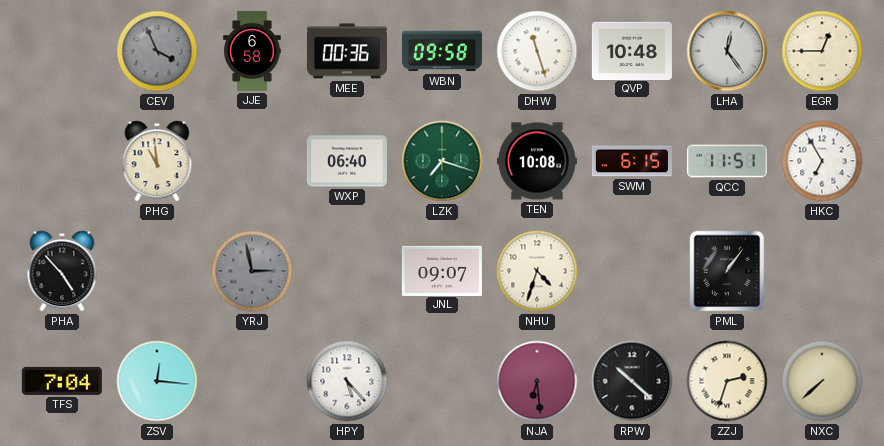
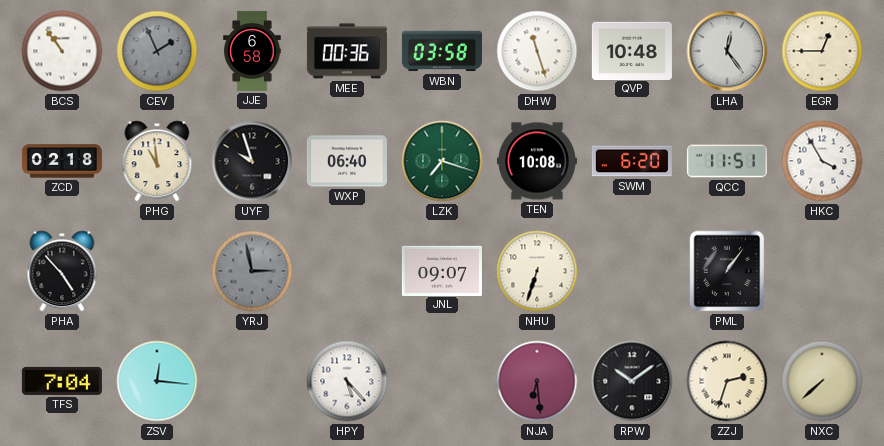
BCS: none -> 10:54 (62, 51)
CEV: 3:56 -> 1:56 (157, 51)
WBN: 09:58 -> 03:58 (442, 51)
ZCD: none -> 02:18 (62, 161)
UYF: none -> 9:57 (252, 161)
SWM: 6:15 -> 6:20 (632, 161)
HKC: 6:55 -> 3:55 (822, 161)
NHU: 4:33 -> 6:33 (537, 271)
RPW: 10:22 -> 10:09 (632, 381)
